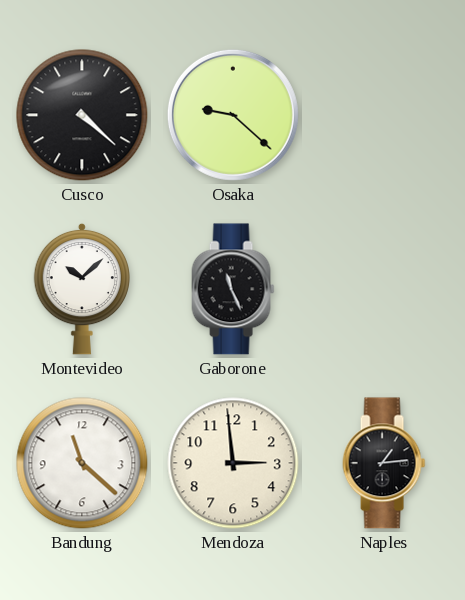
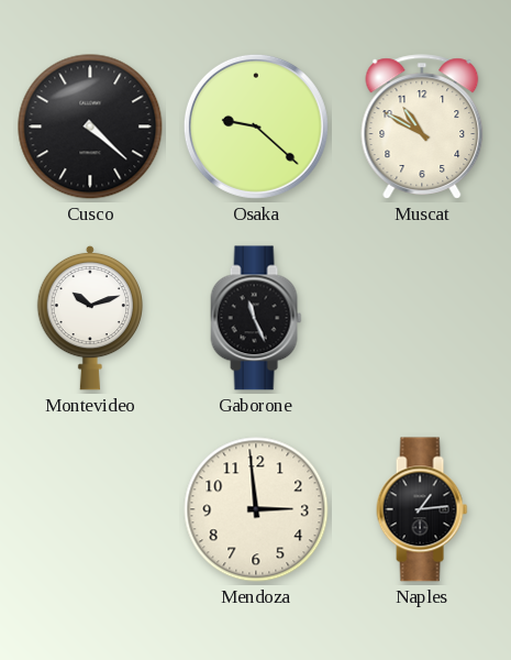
Muscat: none -> 10:50 (422, 127)
Montevideo: 10:08 -> 10:12 (89, 318)
Bandung: 11:22 -> none (82, 463)
